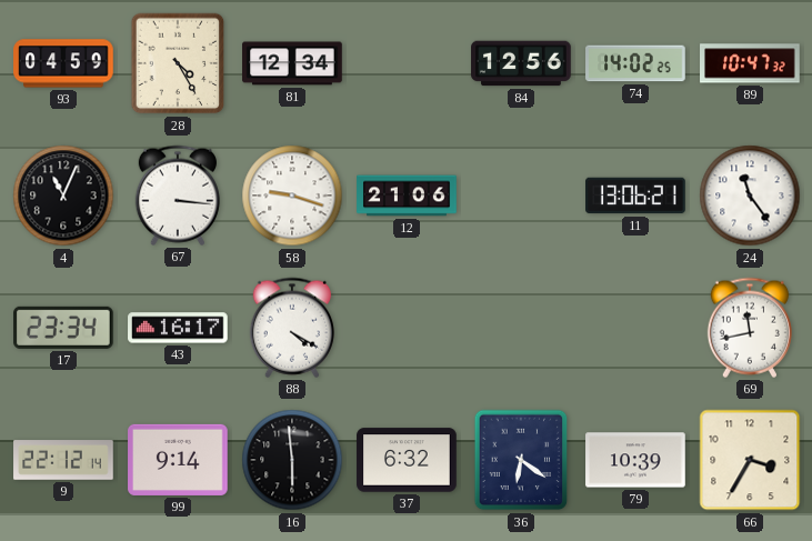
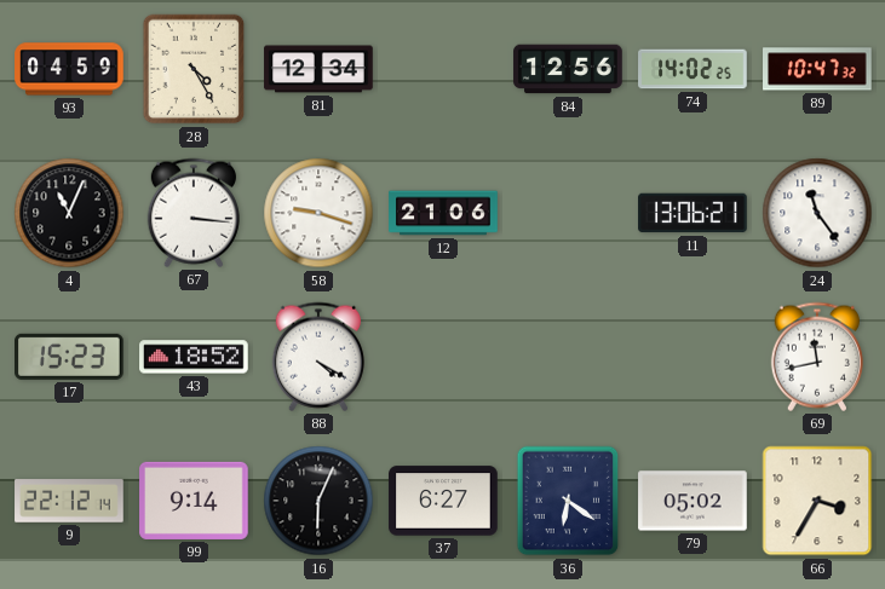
17: 23:34 -> 15:23 (70, 357)
43: 16:17 -> 18:52 (194, 357)
16: 5:59 -> 6:04 (318, 501)
37: 6:32 -> 6:27 (443, 501)
79: 10:39 -> 05:02 (693, 501)
